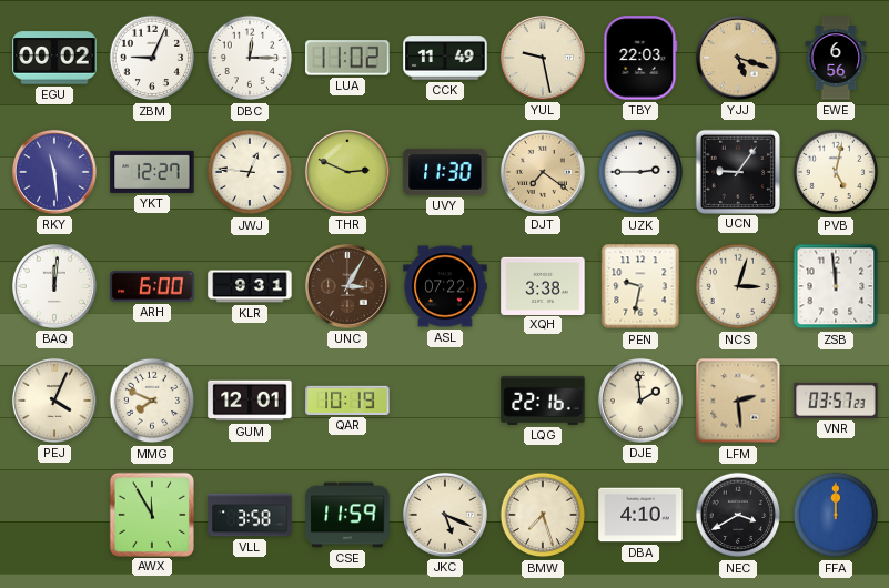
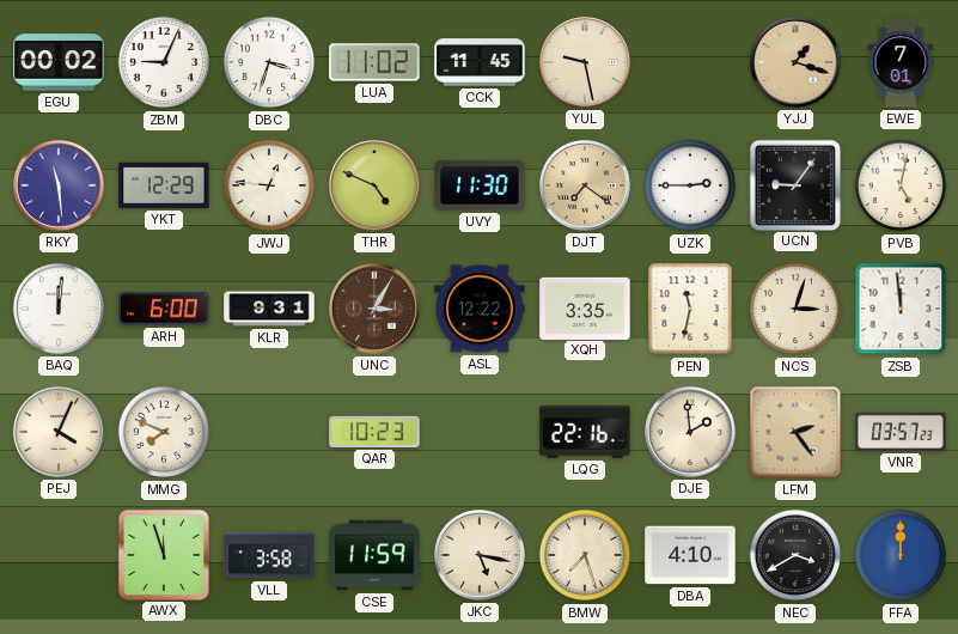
DBC: 12:15 -> 3:33 (269, 62)
CCK: 11:49 -> 11:45 (480, 62)
TBY: 22:03 -> none (640, 58)
YJJ: 5:18 -> 1:18 (795, 62)
EWE: 6:56 -> 7:01 (901, 62)
YKT: 12:27 -> 12:29 (164, 185)
THR: 2:49 -> 4:49 (374, 185)
ASL: 07:22 -> 12:22 (480, 309)
XQH: 3:38 -> 3:35 (585, 307)
PEN: 9:32 -> 11:32 (690, 309)
GUM: 12:01 -> none (250, 401)
QAR: 10:19 -> 10:23 (374, 432)
LFM: 2:29 -> 2:24 (795, 432)
AWX: 11:55 -> 11:57 (163, 554)
JKC: 5:19 -> 5:17 (480, 555)
